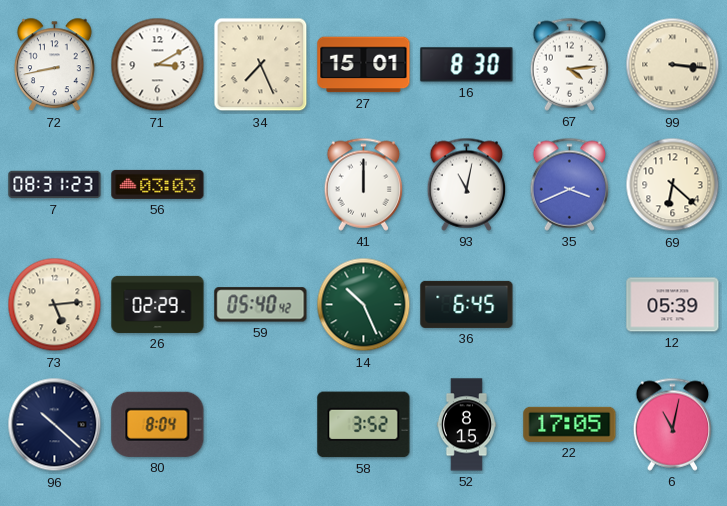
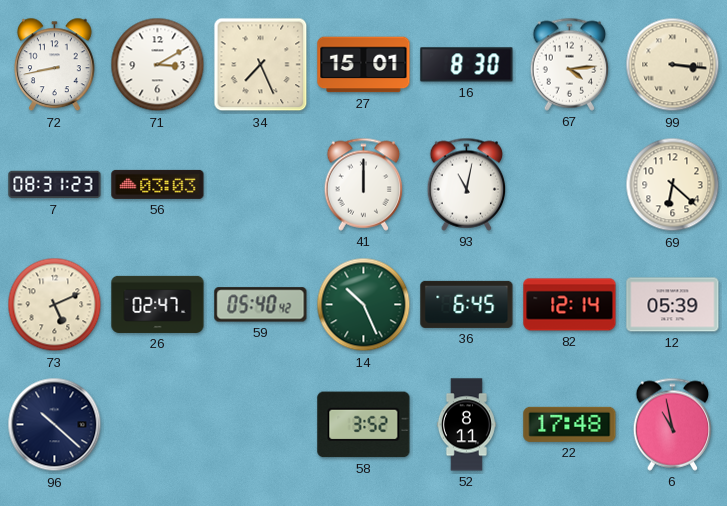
35: 3:41 -> none (570, 184)
73: 5:14 -> 5:11 (55, 305)
26: 02:29 -> 02:47 (158, 304)
82: none -> 12:14 (570, 305)
80: 8:04 -> none (158, 424)
52: 8:15 -> 8:11 (466, 425)
22: 17:05 -> 17:48 (570, 424)
6: 11:02 -> 10:58 (673, 424)
